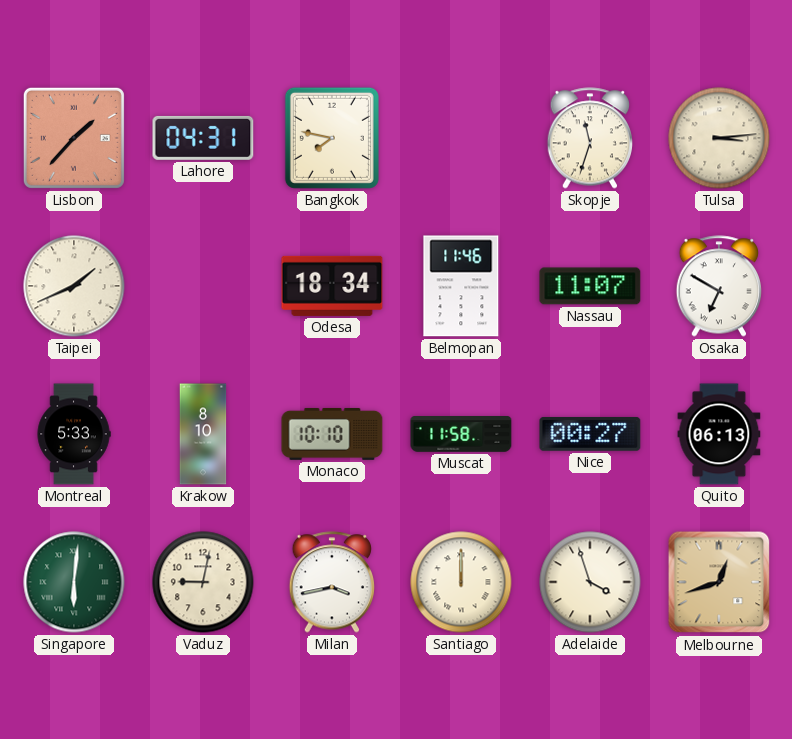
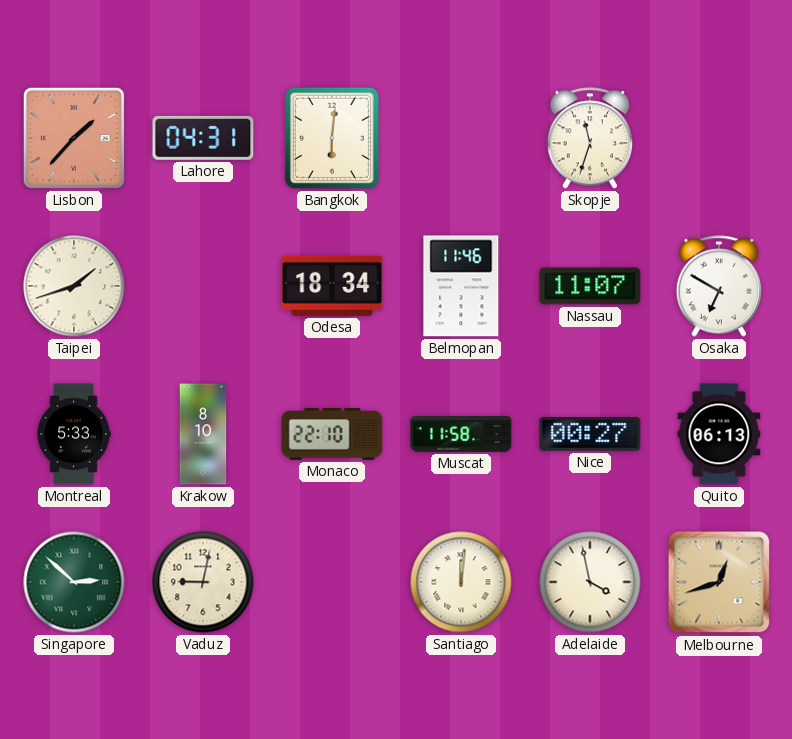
Bangkok: 7:47 -> 6:01 (332, 138)
Tulsa: 3:14 -> none (719, 138)
Taipei: 1:41 -> 1:42 (74, 286)
Monaco: 10:10 -> 22:10 (332, 434)
Singapore: 6:01 -> 2:52 (74, 582)
Milan: 3:43 -> none (331, 582)
Santiago: 12:00 -> 12:01 (461, 582)
Adelaide: 3:57 -> 3:58 (590, 582)
